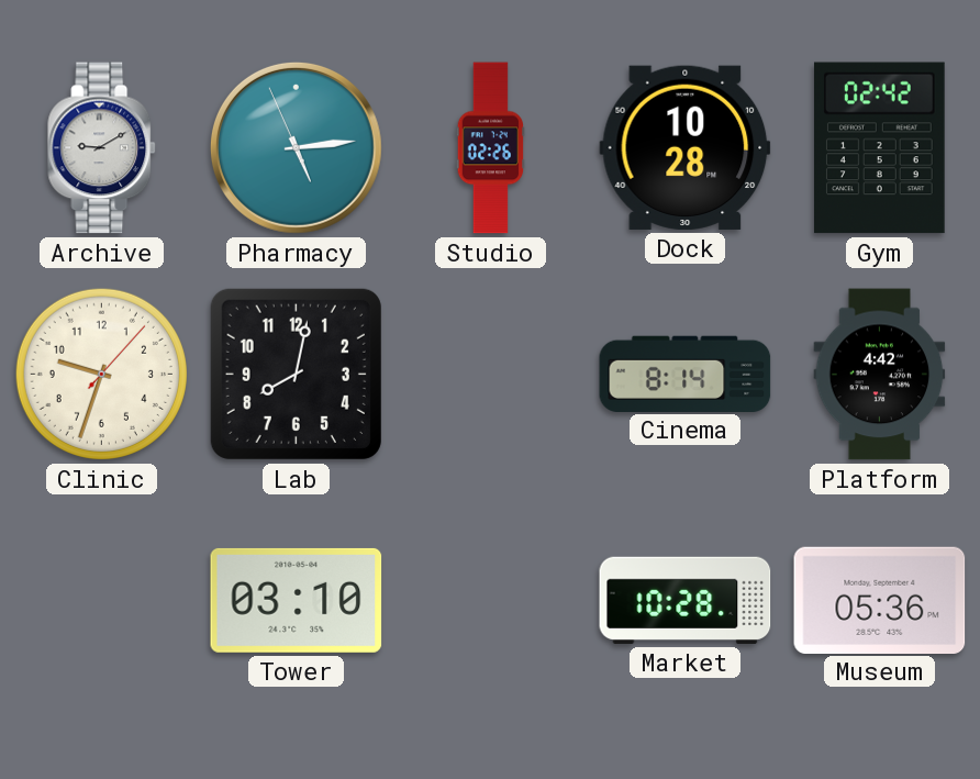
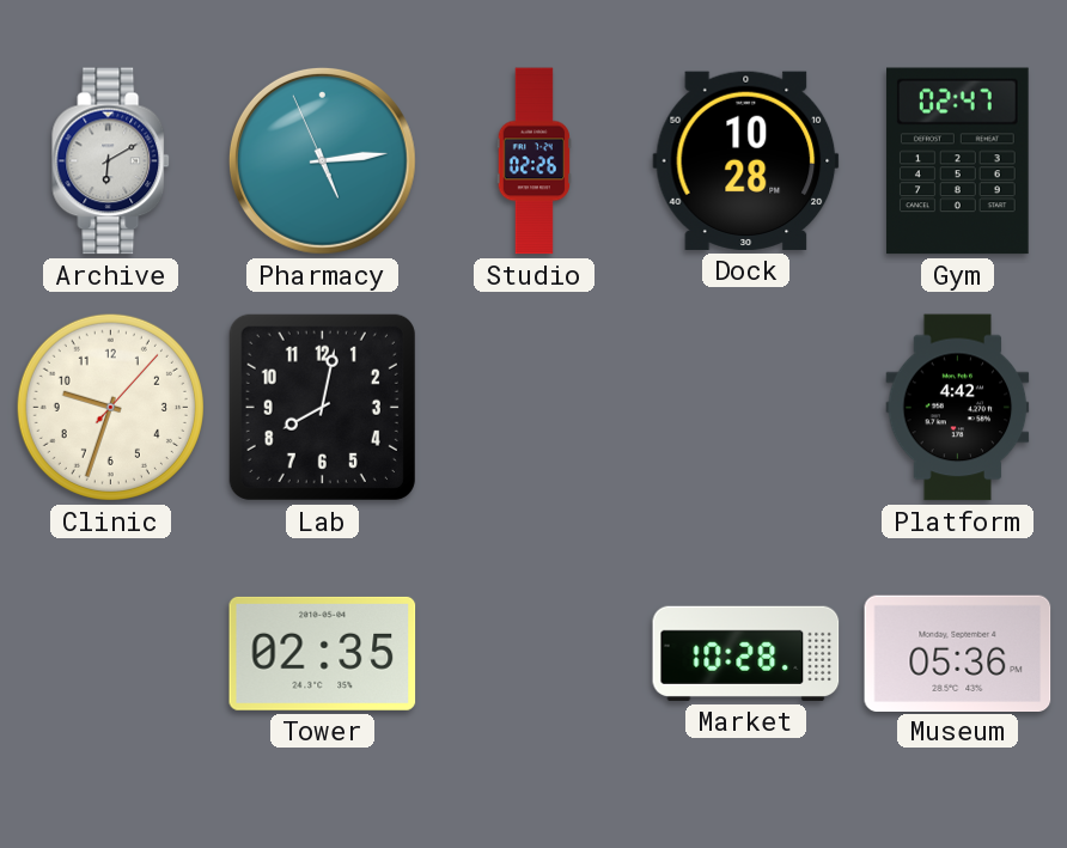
Archive: 9:10 -> 6:10 (111, 161)
Gym: 02:42 -> 02:47 (957, 161)
Cinema: 8:14 -> none (686, 374)
Tower: 03:10 -> 02:35 (323, 653)
